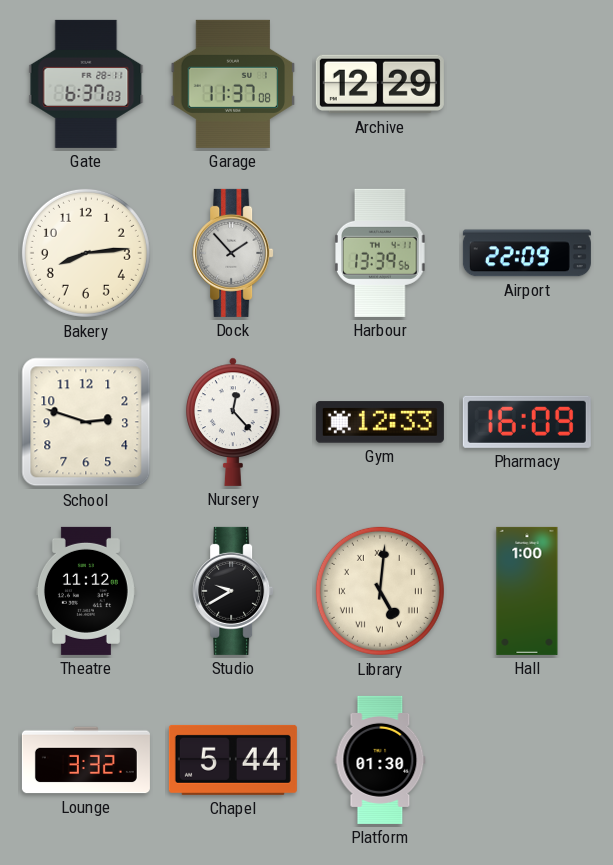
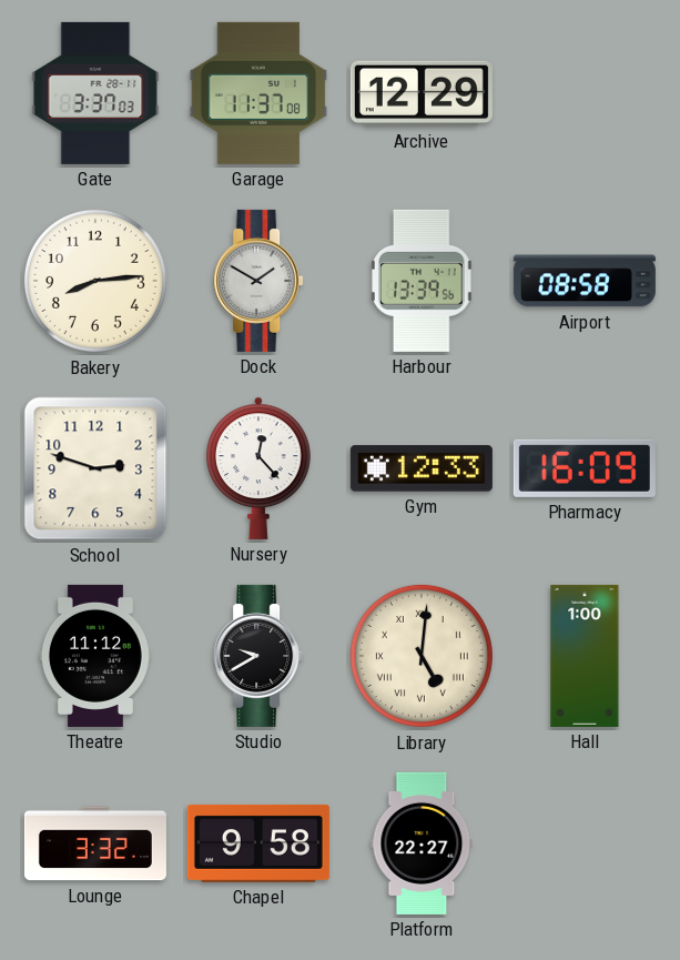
Gate: 6:37 -> 3:37 (95, 93)
Dock: 1:53 -> 1:50 (258, 281)
Airport: 22:09 -> 08:58 (585, 281)
Chapel: 5:44 -> 9:58 (258, 843)
Platform: 01:30 -> 22:27 (422, 843)
